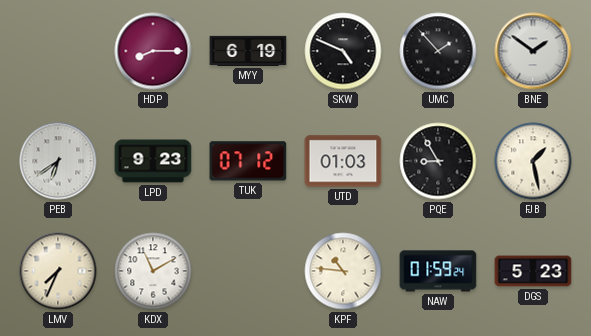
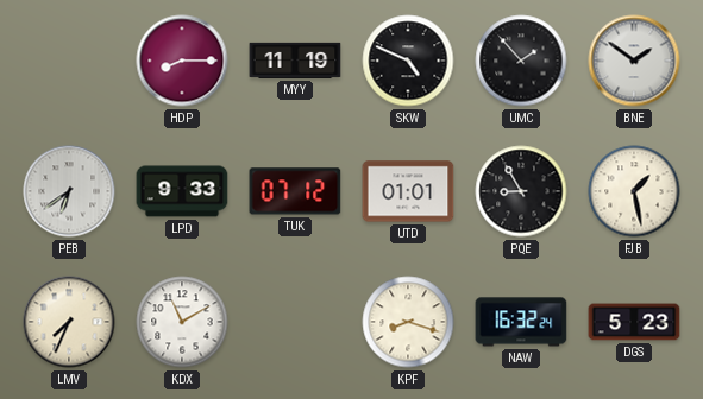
MYY: 6:19 -> 11:19 (295, 61)
LPD: 9:23 -> 9:33 (182, 191)
UTD: 01:03 -> 01:01 (408, 191)
KPF: 10:46 -> 8:18 (408, 322)
NAW: 01:59 -> 16:32 (521, 322)
